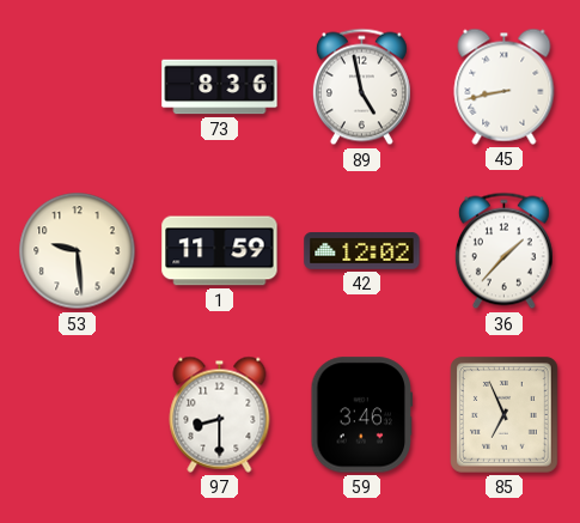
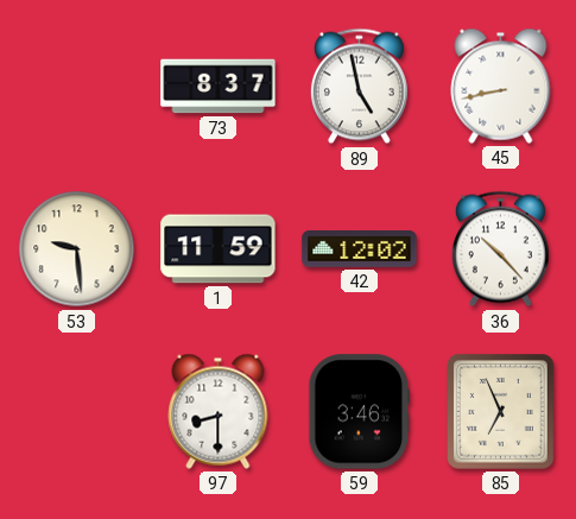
73: 8:36 -> 8:37 (219, 87)
36: 1:37 -> 10:23 (500, 249)
